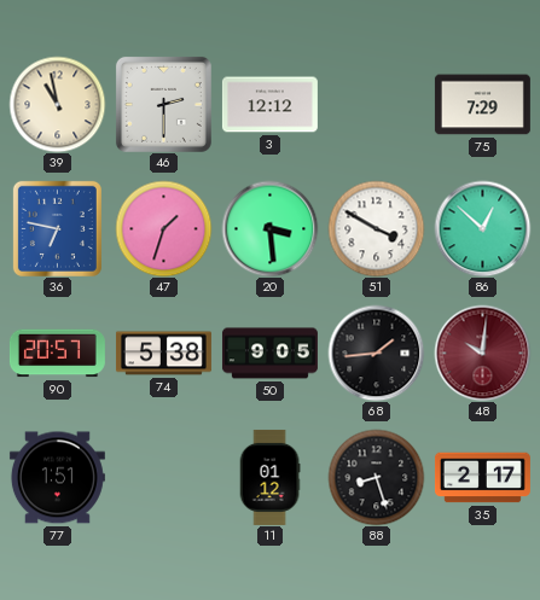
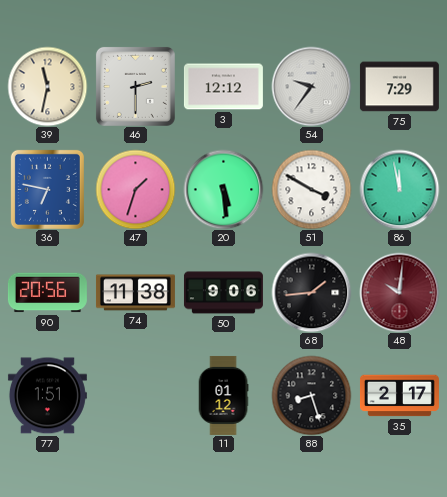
39: 10:58 -> 11:32 (47, 86)
54: none -> 9:36 (311, 86)
20: 3:29 -> 5:29 (223, 189)
86: 12:52 -> 11:58 (399, 189)
90: 20:57 -> 20:56 (47, 293)
74: 5:38 -> 11:38 (135, 293)
50: 9:05 -> 9:06 (223, 293)
